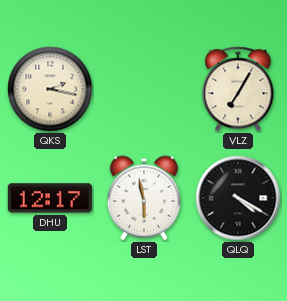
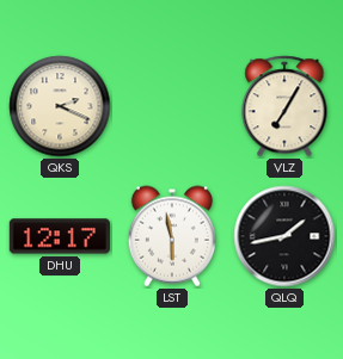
QKS: 2:17 -> 2:19 (60, 106)
QLQ: 4:20 -> 1:43 (284, 236)
